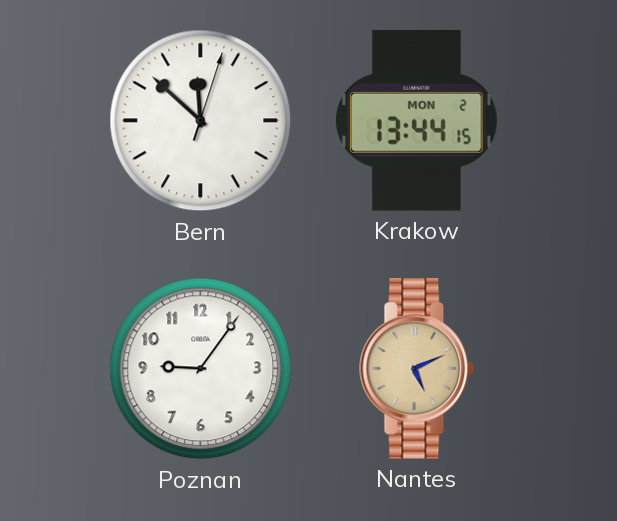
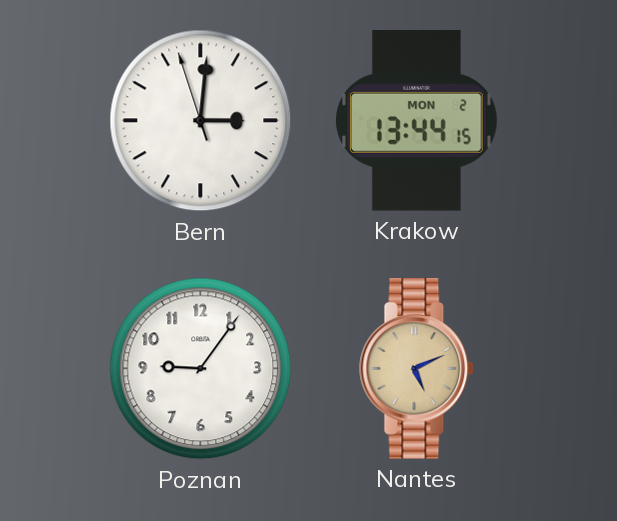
Bern: 11:52 -> 3:00 (201, 121)
